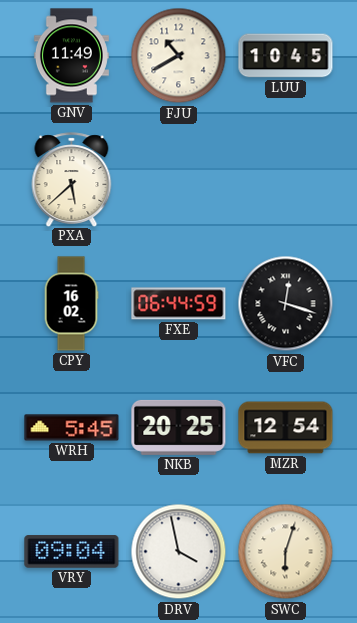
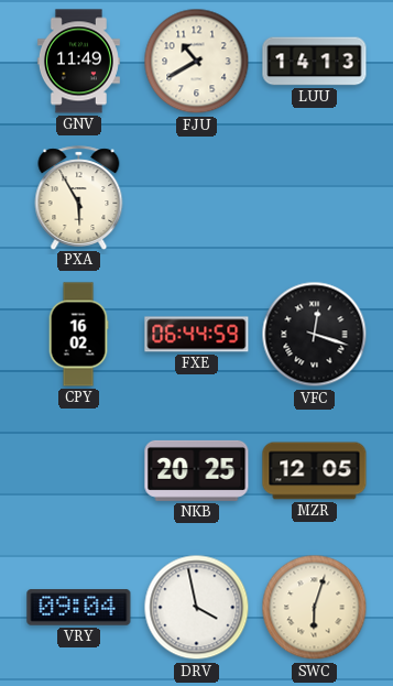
LUU: 10:45 -> 14:13 (315, 62)
PXA: 5:38 -> 5:55 (79, 197)
WRH: 5:45 -> none (72, 428)
MZR: 12:54 -> 12:05 (315, 471)
